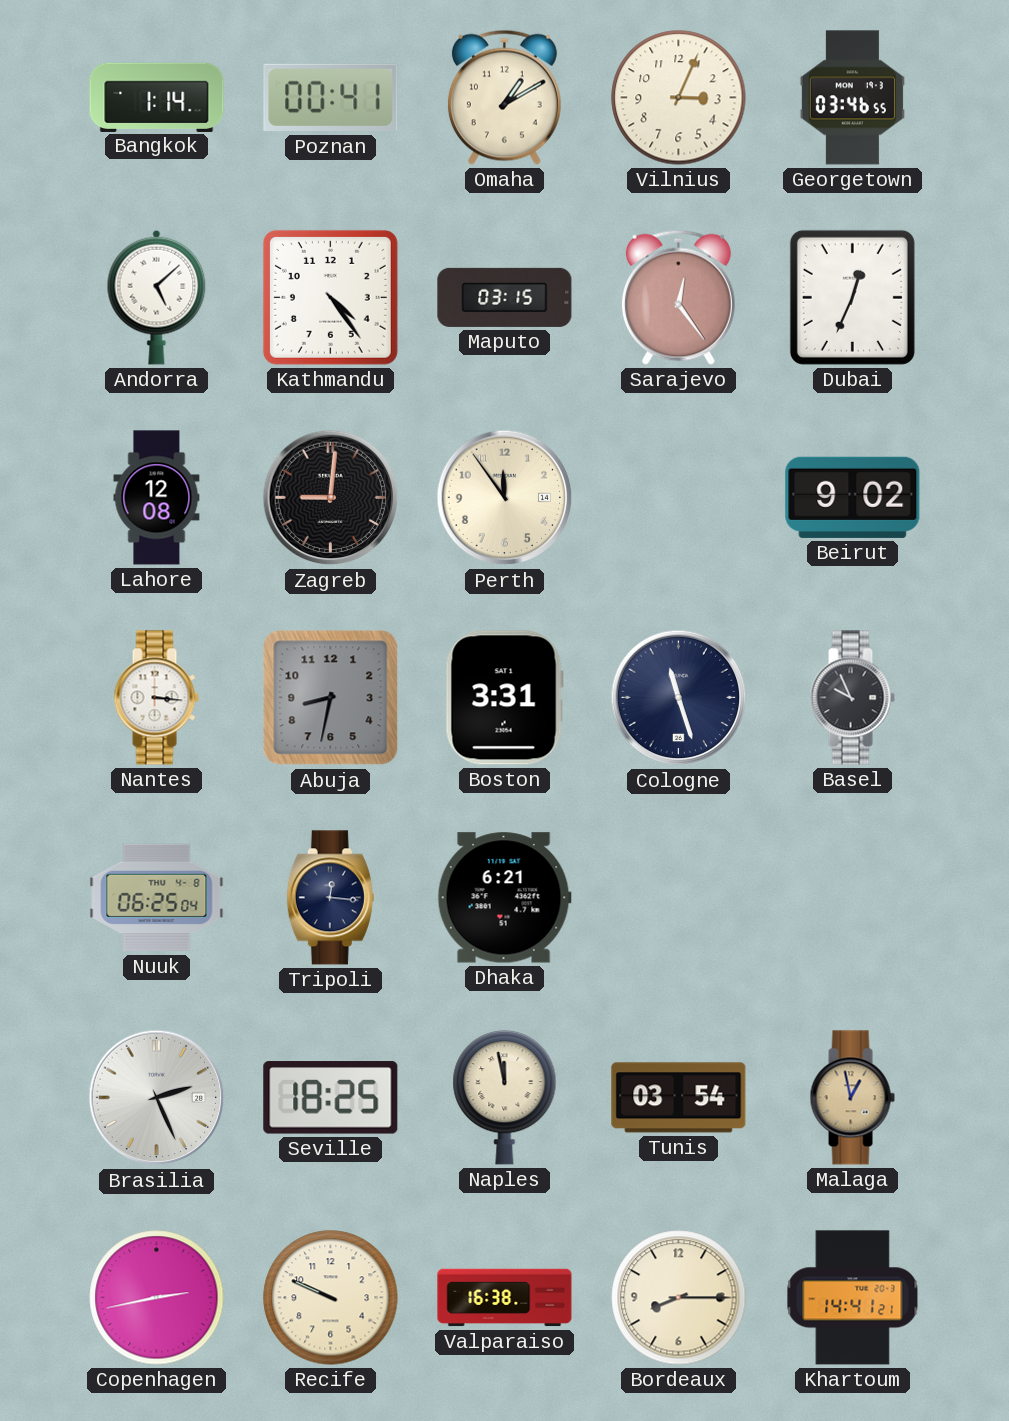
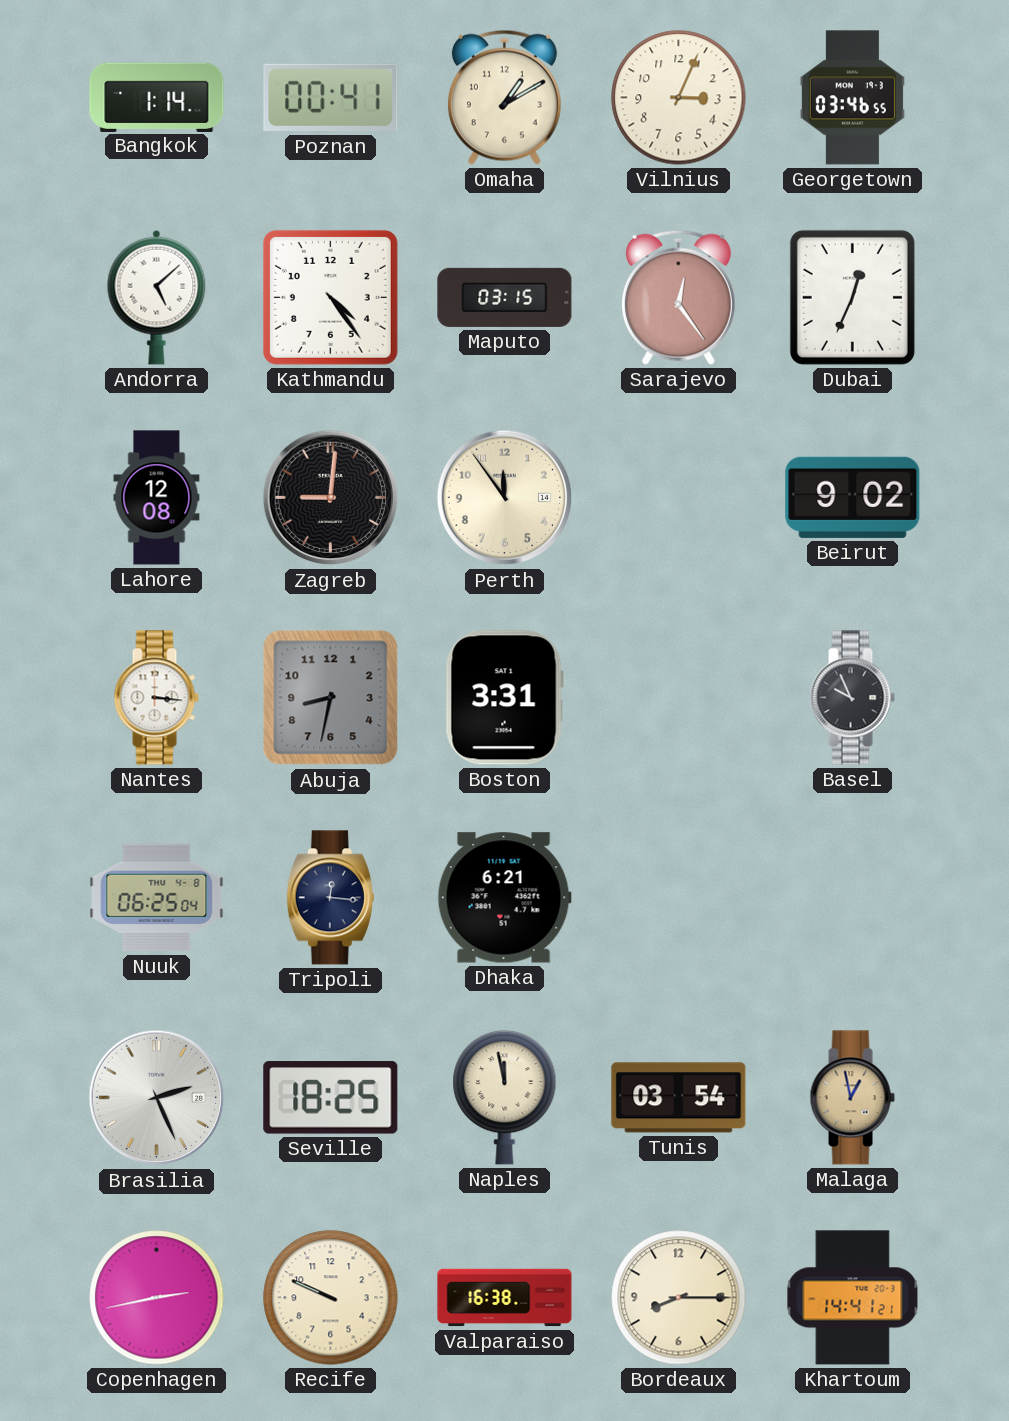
Cologne: 11:27 -> none (679, 698)
